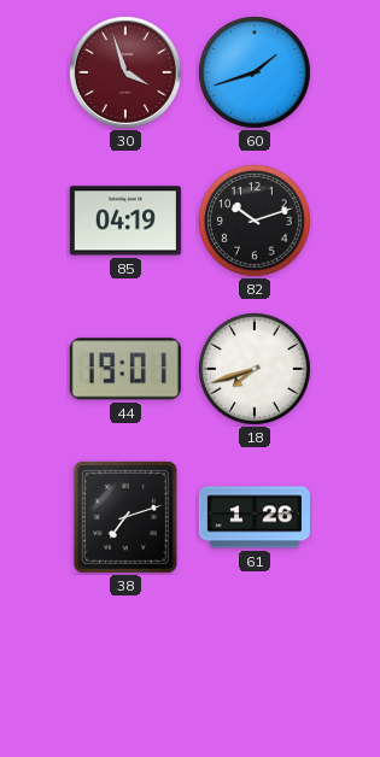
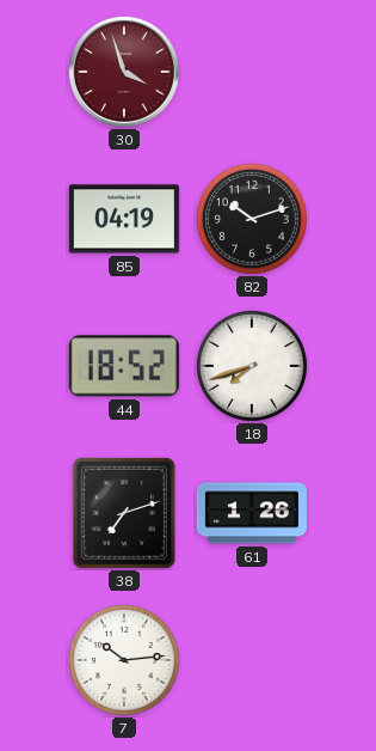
60: 1:42 -> none (255, 72)
44: 19:01 -> 18:52 (124, 366)
7: none -> 10:14 (124, 660)
